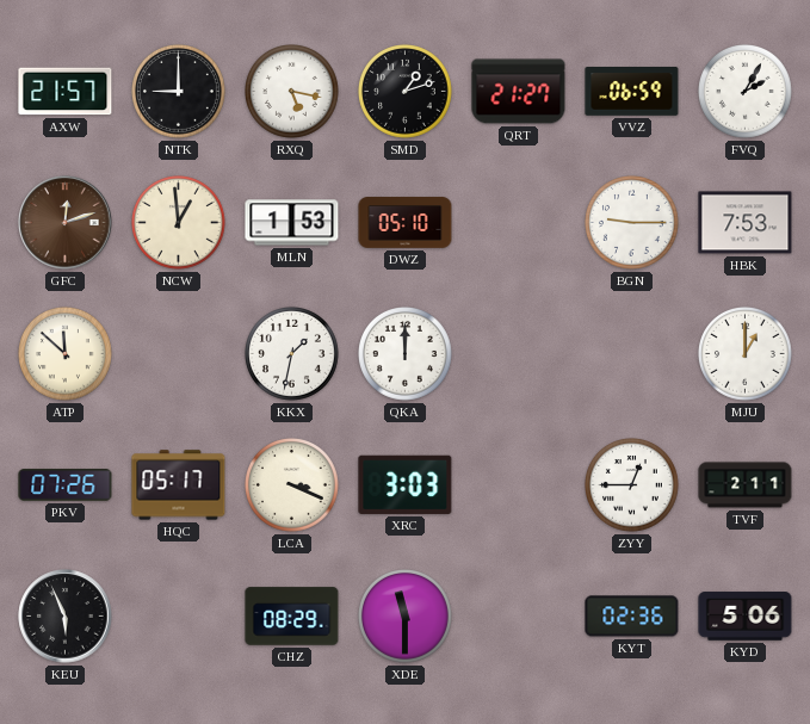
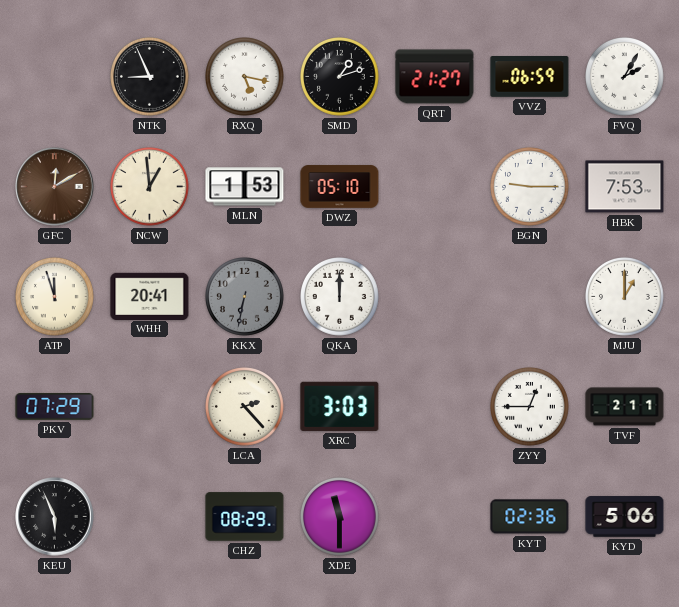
AXW: 21:57 -> none (66, 92)
NTK: 9:00 -> 8:56 (150, 77)
GFC: 12:12 -> 12:10 (55, 187)
ATP: 11:52 -> 11:57 (55, 297)
WHH: none -> 20:41 (150, 296)
KKX: 1:32 -> 6:32 (245, 297)
KKX dial: white -> grey (245, 297)
PKV: 07:26 -> 07:29 (55, 407)
HQC: 05:17 -> none (179, 485)
LCA: 3:19 -> 2:23 (245, 407)
